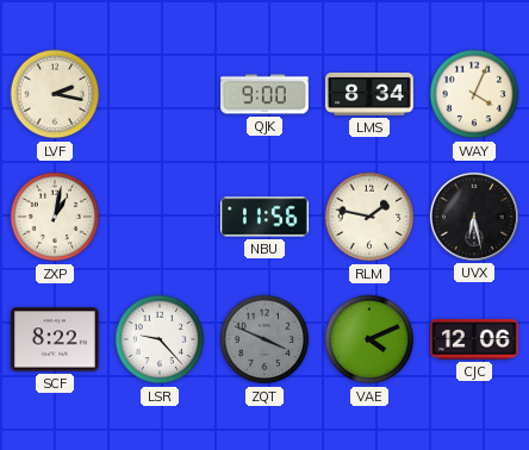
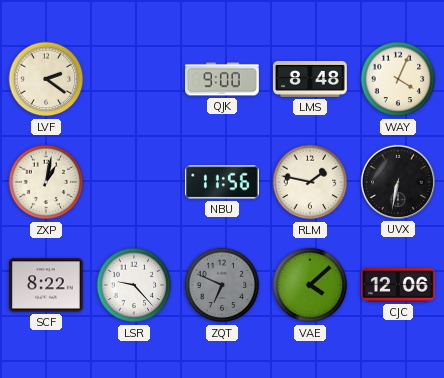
LVF: 2:17 -> 2:21 (46, 79)
LMS: 8:34 -> 8:48 (310, 79)
UVX: 6:28 -> 6:32 (398, 182)
ZQT: 3:49 -> 6:49 (222, 285)
VAE: 4:11 -> 4:08 (310, 285)
